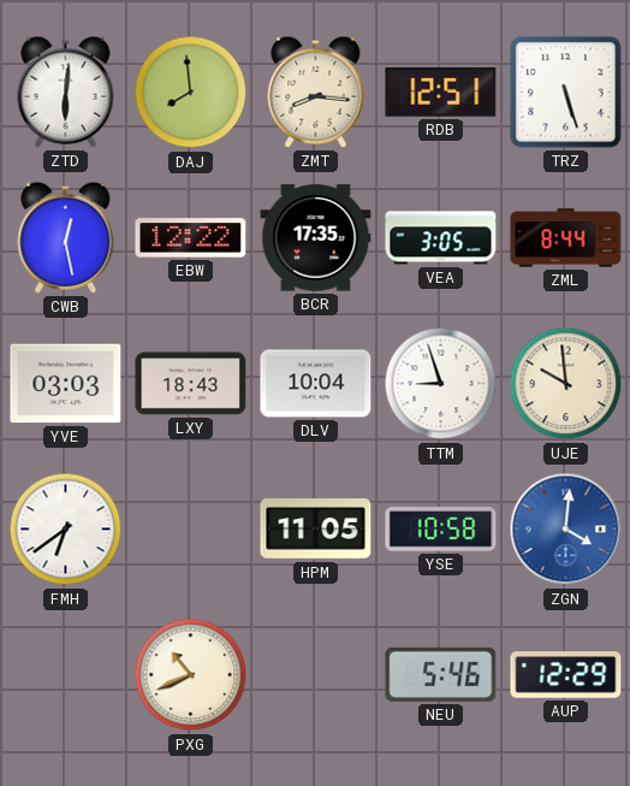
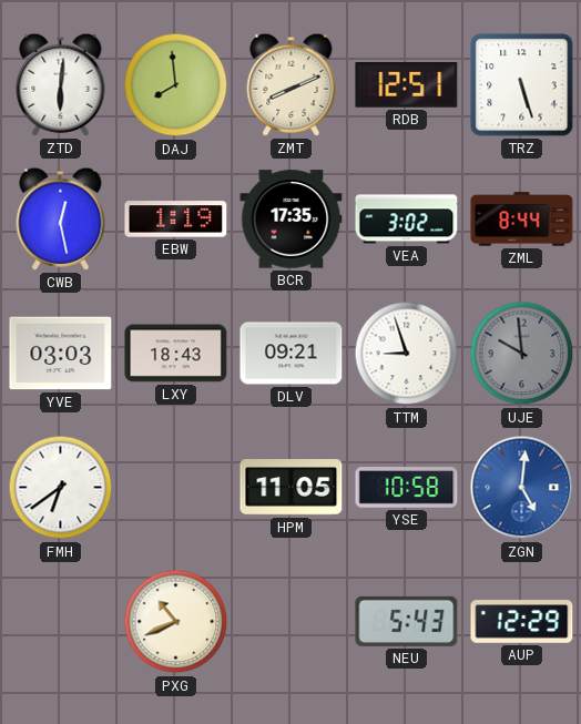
ZMT: 8:16 -> 8:11 (292, 84)
EBW: 12:22 -> 1:19 (176, 220)
VEA: 3:05 -> 3:02 (407, 220)
DLV: 10:04 -> 09:21 (292, 354)
UJE dial: cream -> grey (522, 354)
ZGN: 4:01 -> 5:01 (522, 488)
NEU: 5:46 -> 5:43 (407, 621)
